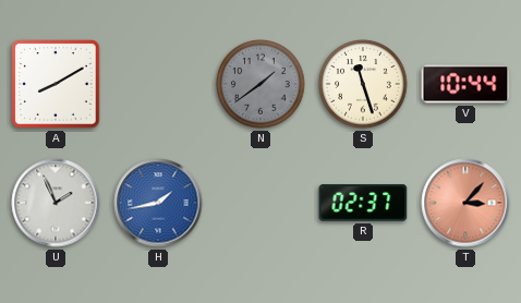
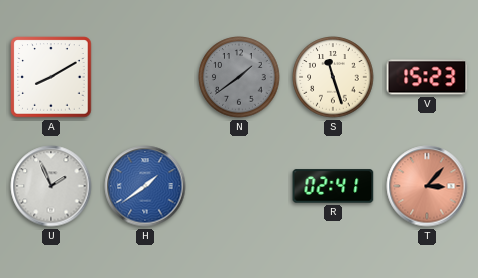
V: 10:44 -> 15:23 (427, 77)
H: 1:43 -> 1:39 (145, 186)
R: 02:37 -> 02:41 (333, 186)
